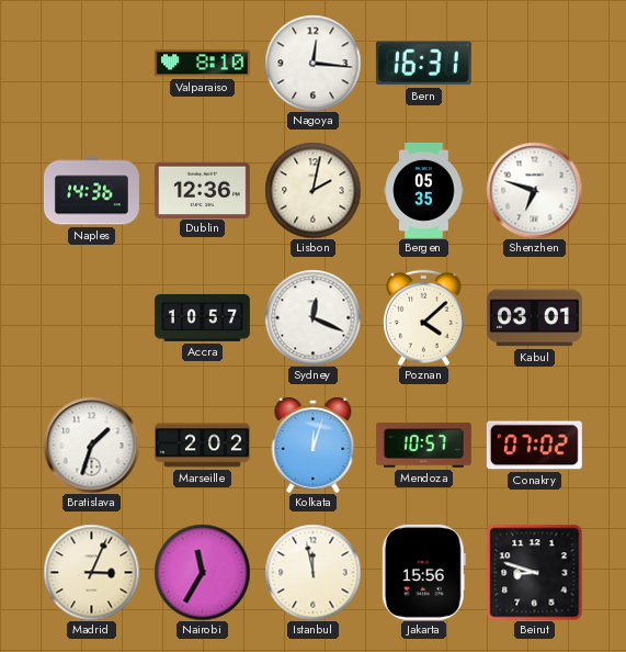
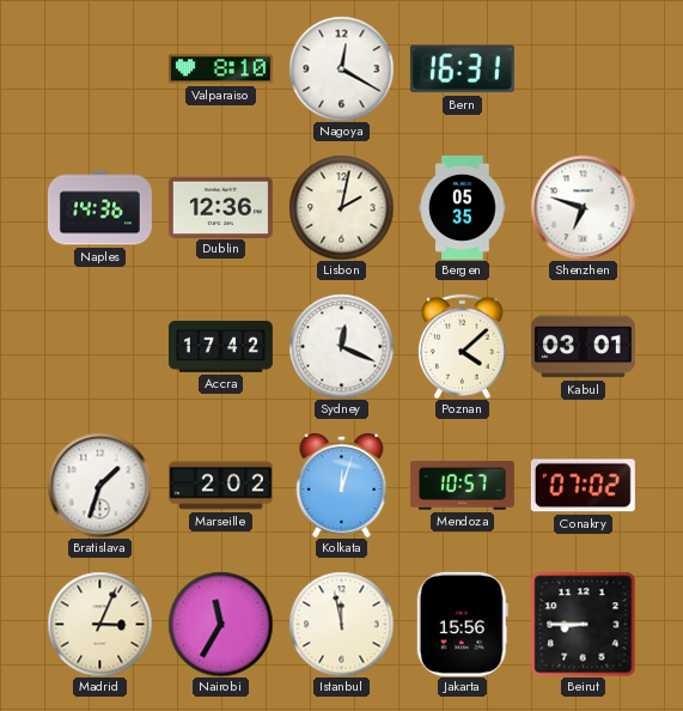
Nagoya: 12:16 -> 12:20 (341, 68)
Accra: 10:57 -> 17:42 (220, 346)
Beirut: 8:48 -> 8:45 (583, 624)
